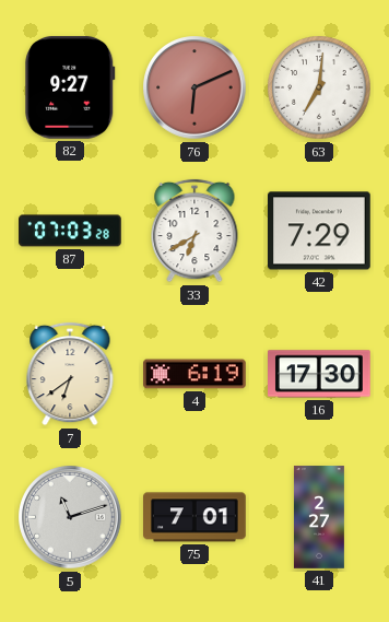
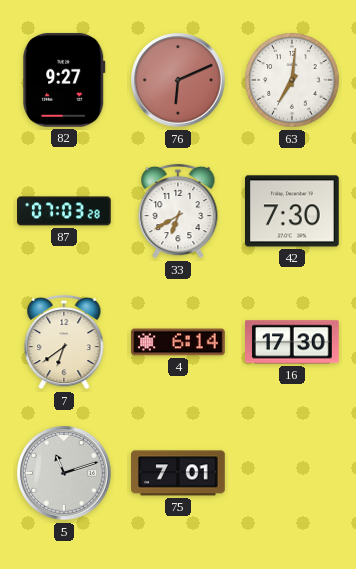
42: 7:29 -> 7:30 (293, 211)
4: 6:19 -> 6:14 (178, 342)
41: 2:27 -> none (319, 517)
